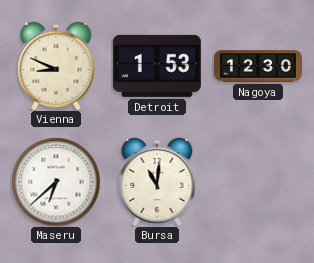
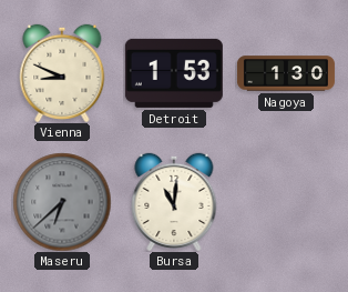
Nagoya: 12:30 -> 1:30 (286, 73)
Maseru dial: white -> grey (62, 202)
